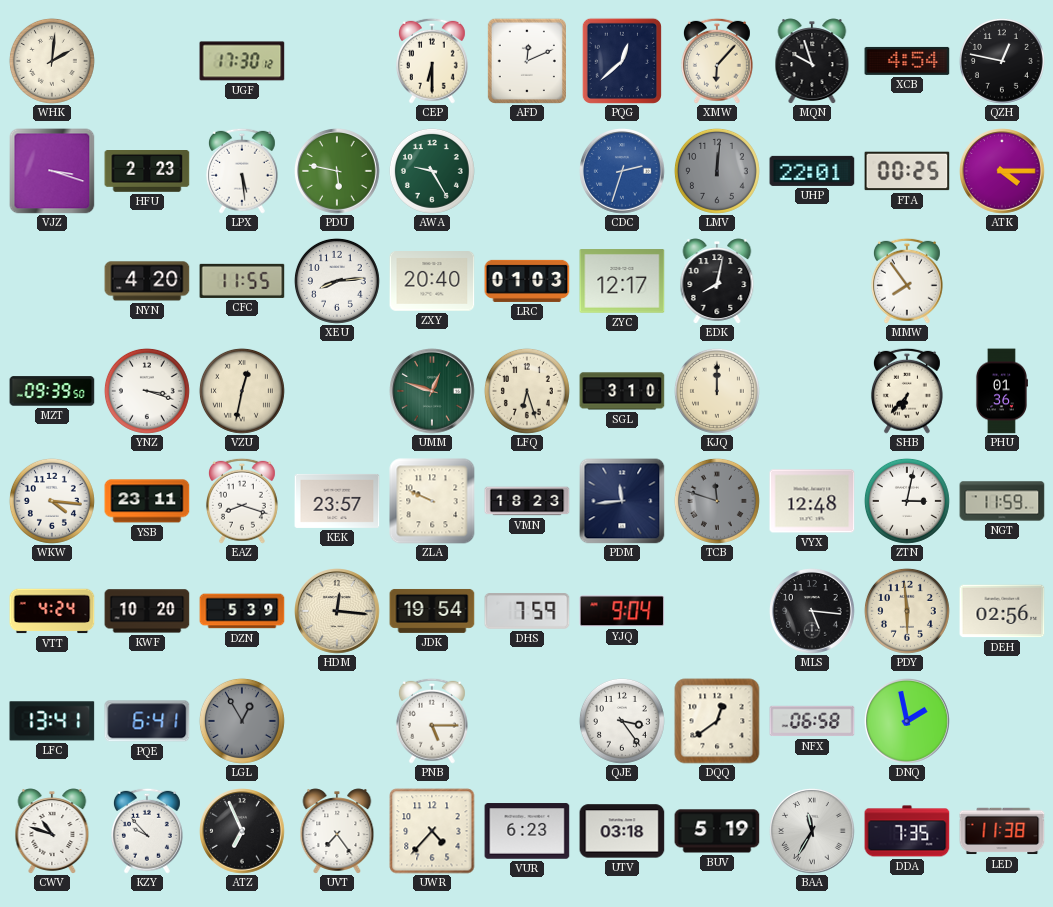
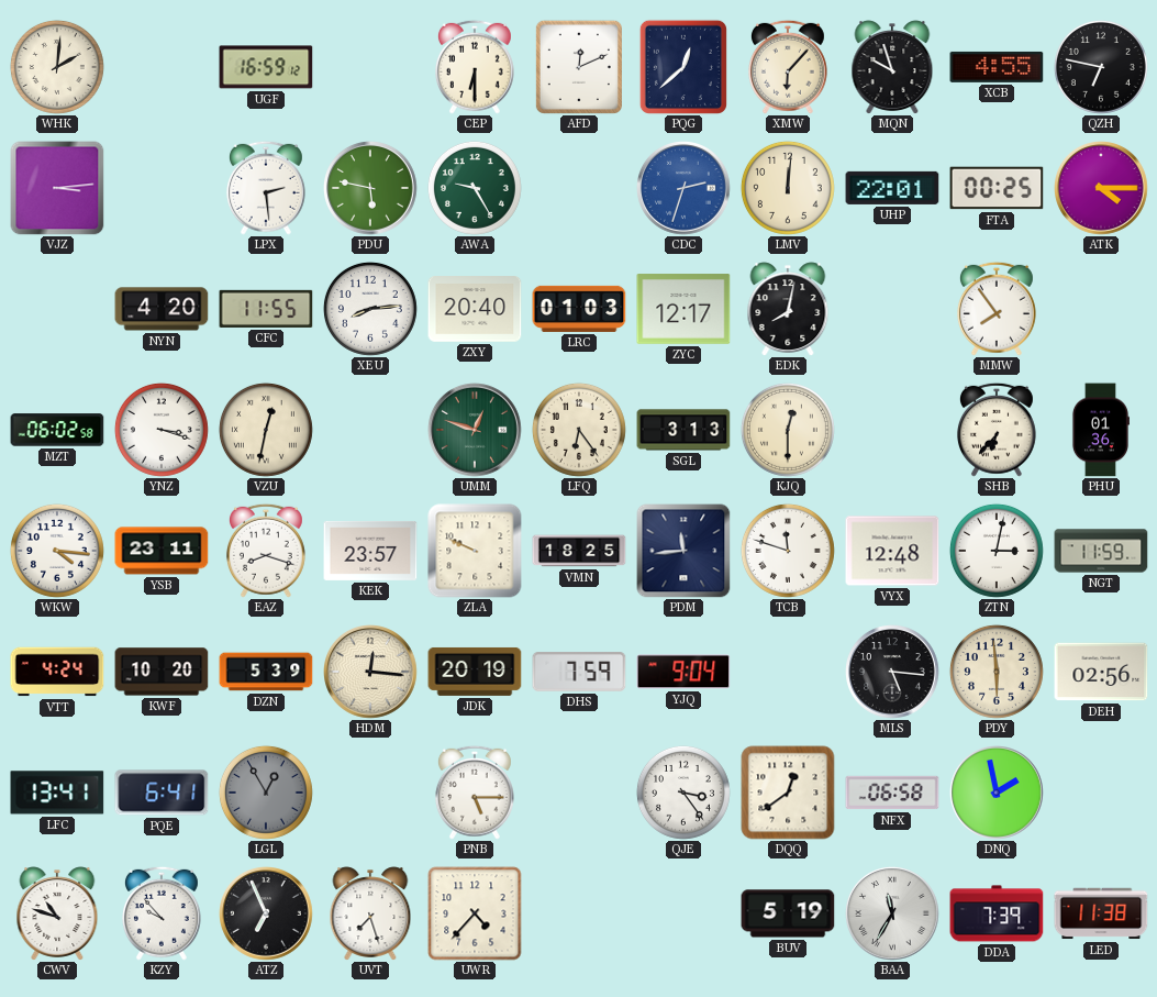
UGF: 17:30 -> 16:59 (266, 67)
XCB: 4:54 -> 4:55 (997, 67)
QZH: 12:47 -> 6:47 (1101, 67)
VJZ: 3:18 -> 3:14 (57, 188)
HFU: 2:23 -> none (147, 172)
LPX: 5:29 -> 2:29 (266, 188)
LMV dial: grey -> cream (788, 188)
MZT: 09:39 -> 06:02 (57, 430)
LFQ: 6:27 -> 6:24 (579, 430)
SGL: 3:10 -> 3:13 (683, 430)
KJQ: 12:00 -> 12:30 (788, 430)
VMN: 18:23 -> 18:25 (579, 551)
TCB dial: grey -> white (788, 551)
JDK: 19:54 -> 20:19 (475, 672)
UVT: 7:24 -> 7:27 (370, 913)
VUR: 6:23 -> none (527, 831)
UTV: 03:18 -> none (622, 831)
DDA: 7:35 -> 7:39 (997, 913)
